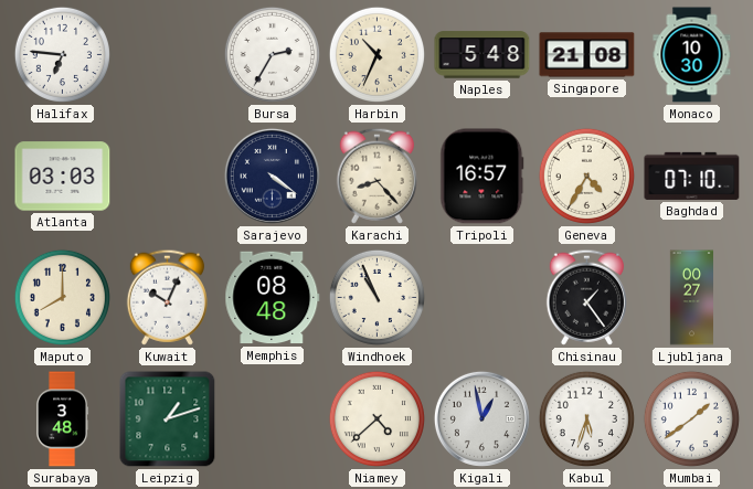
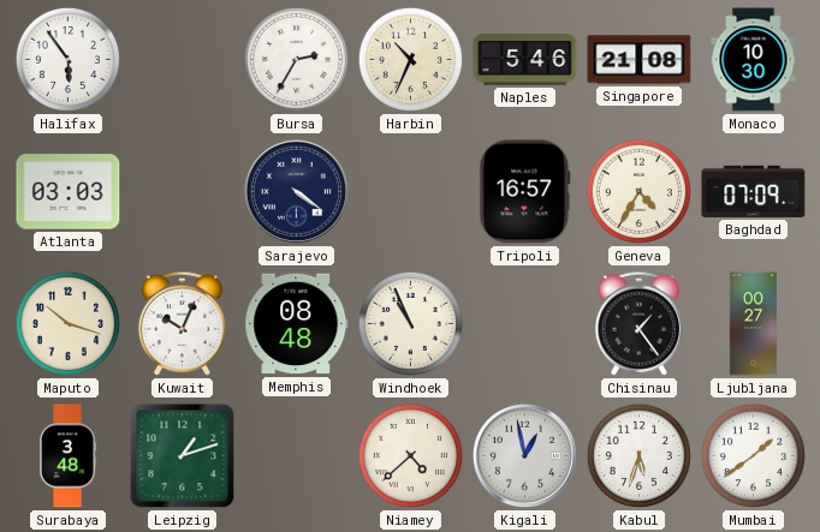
Halifax: 6:46 -> 5:54 (67, 59)
Naples: 5:48 -> 5:46 (525, 60)
Karachi: 8:23 -> none (376, 176)
Baghdad: 07:10 -> 07:09 (754, 191)
Maputo: 8:00 -> 10:18 (67, 323)
